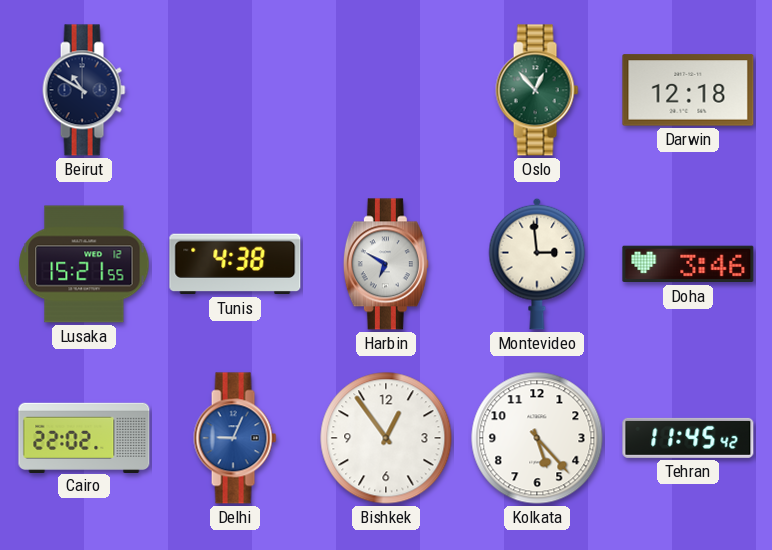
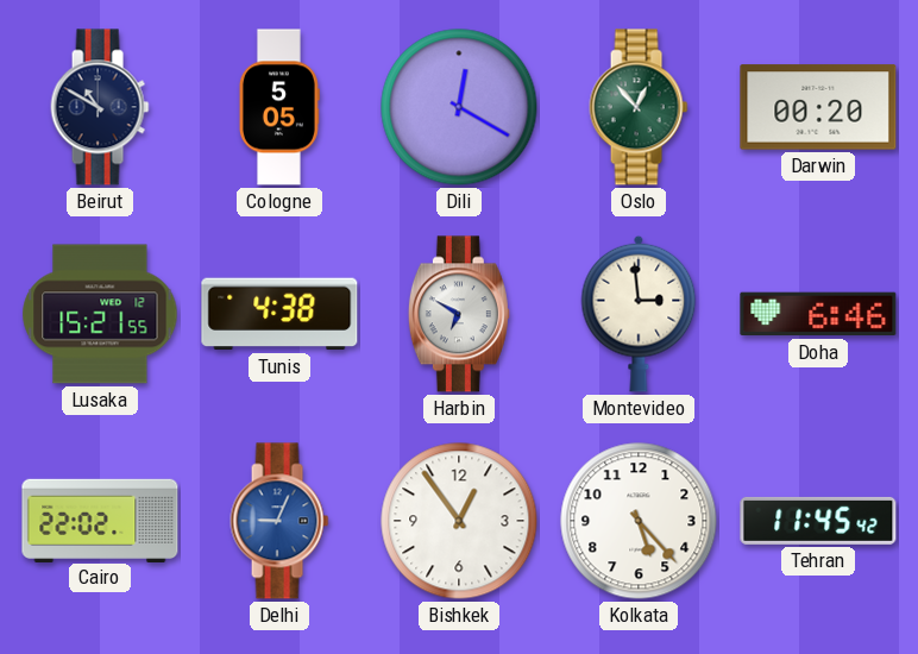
Cologne: none -> 5:05 (279, 107)
Dili: none -> 12:20 (459, 107)
Darwin: 12:18 -> 00:20 (818, 107)
Doha: 3:46 -> 6:46 (818, 314)
